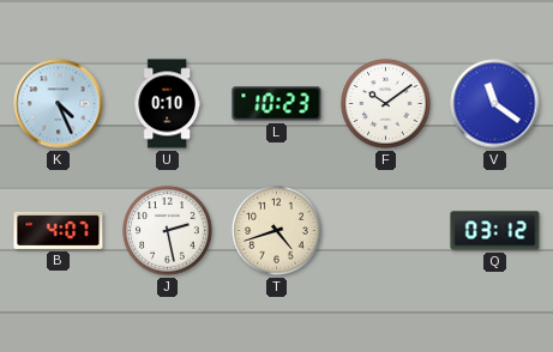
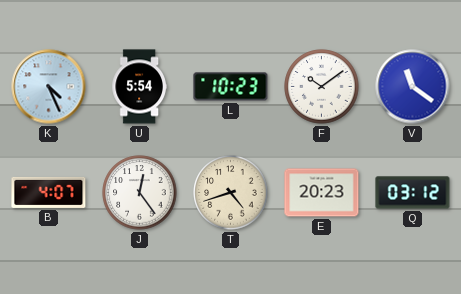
U: 0:10 -> 5:54 (139, 87)
J: 2:28 -> 12:24 (140, 193)
E: none -> 20:23 (322, 193)
